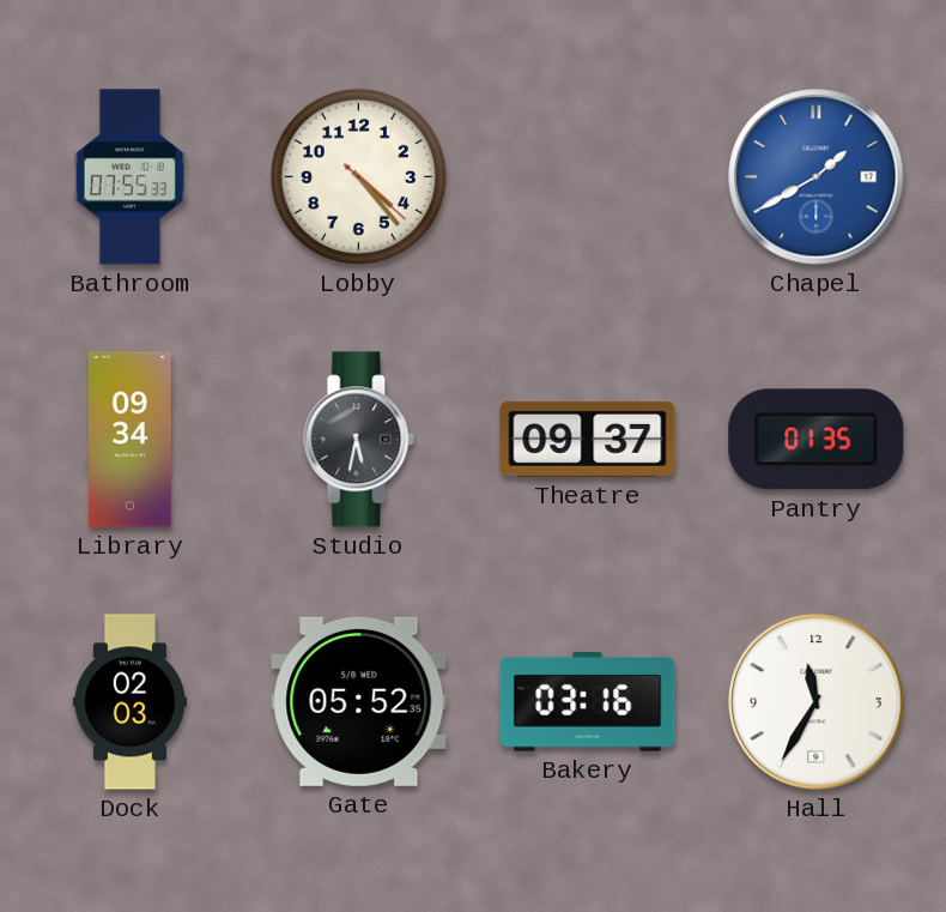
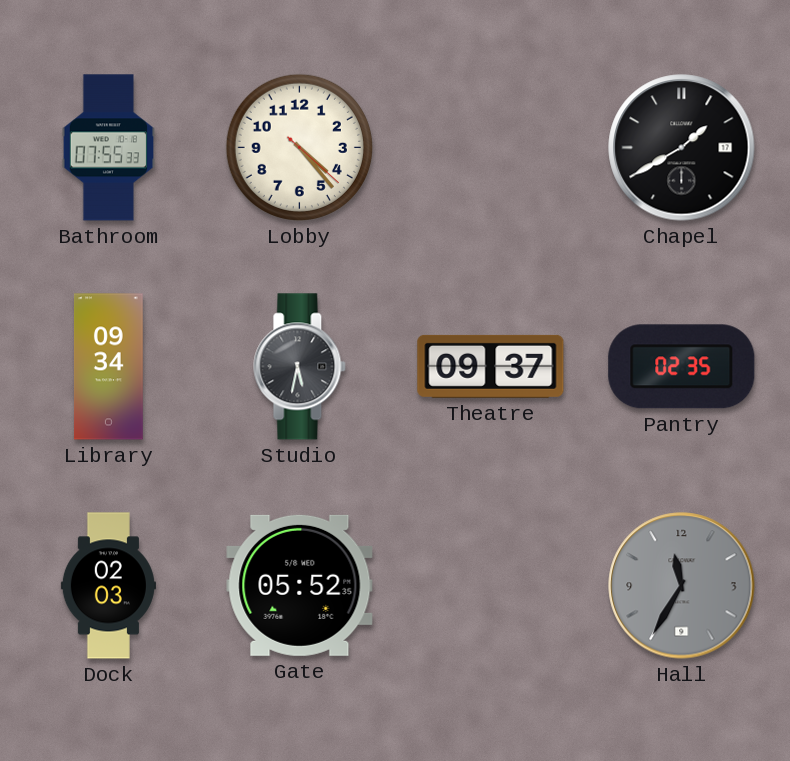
Chapel dial: blue -> black (682, 148)
Pantry: 01:35 -> 02:35 (682, 367)
Bakery: 03:16 -> none (588, 702)
Hall dial: white -> grey (682, 586)
